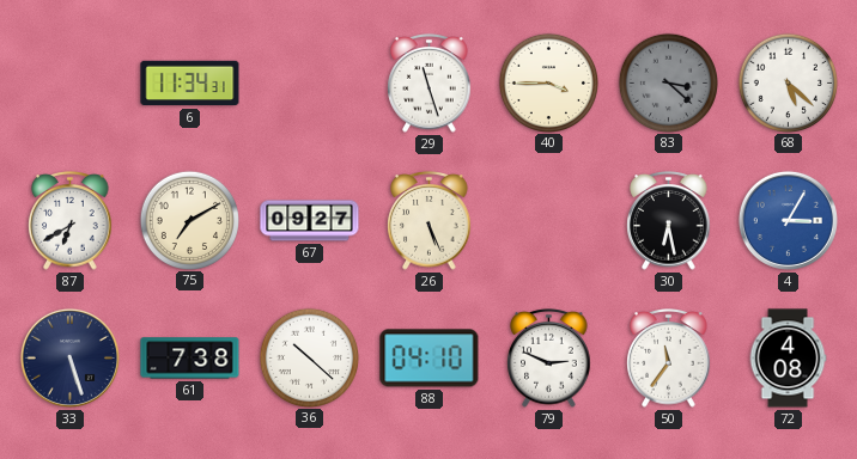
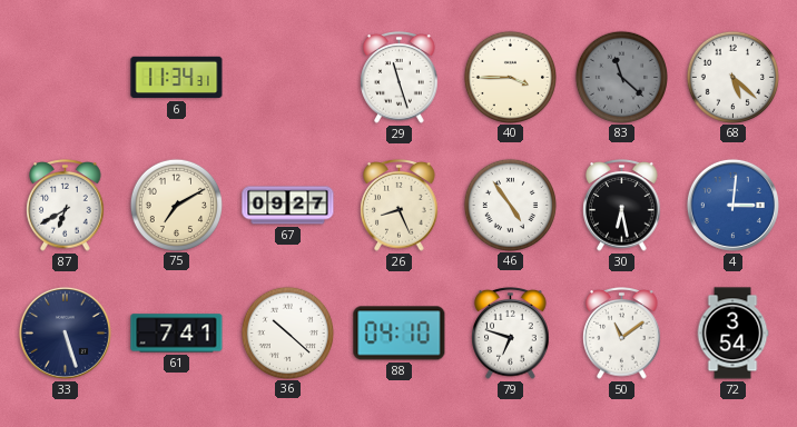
83: 3:22 -> 11:22 (621, 77)
26: 5:26 -> 8:26 (400, 206)
46: none -> 4:54 (510, 205)
4: 3:05 -> 3:01 (732, 205)
61: 7:38 -> 7:41 (177, 334)
79: 2:49 -> 6:48 (511, 334)
50: 11:36 -> 11:09 (622, 334)
72: 4:08 -> 3:54 (732, 334)
